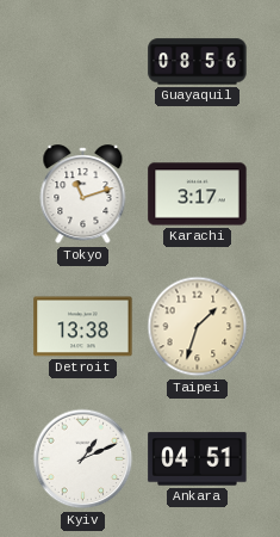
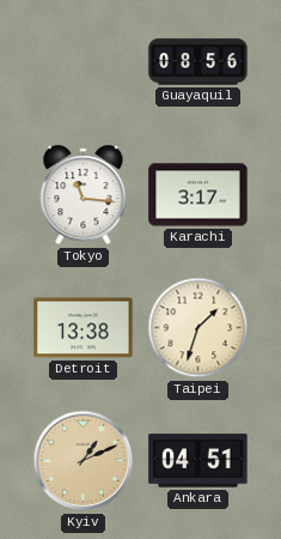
Tokyo: 11:12 -> 11:16 (84, 195)
Kyiv dial: white -> champagne (84, 461)
